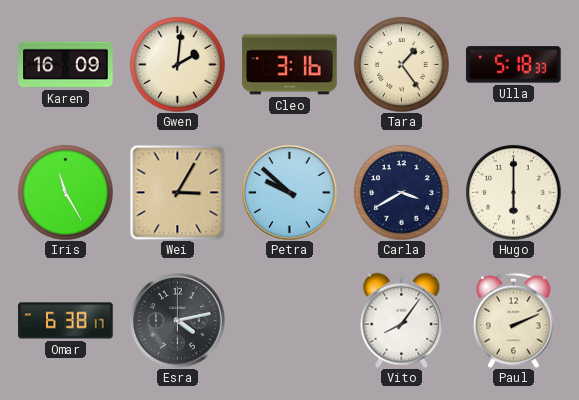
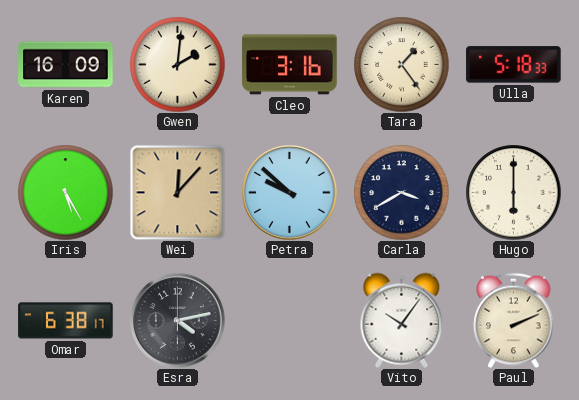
Iris: 11:25 -> 5:25 (65, 192)
Wei: 3:05 -> 12:07 (177, 192)
Vito: 8:06 -> 10:06 (402, 320)
